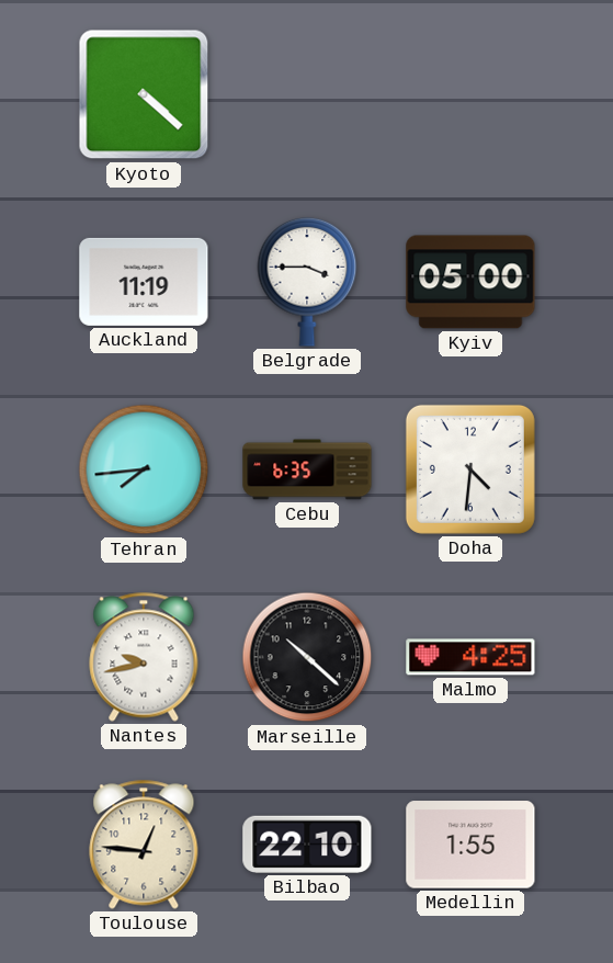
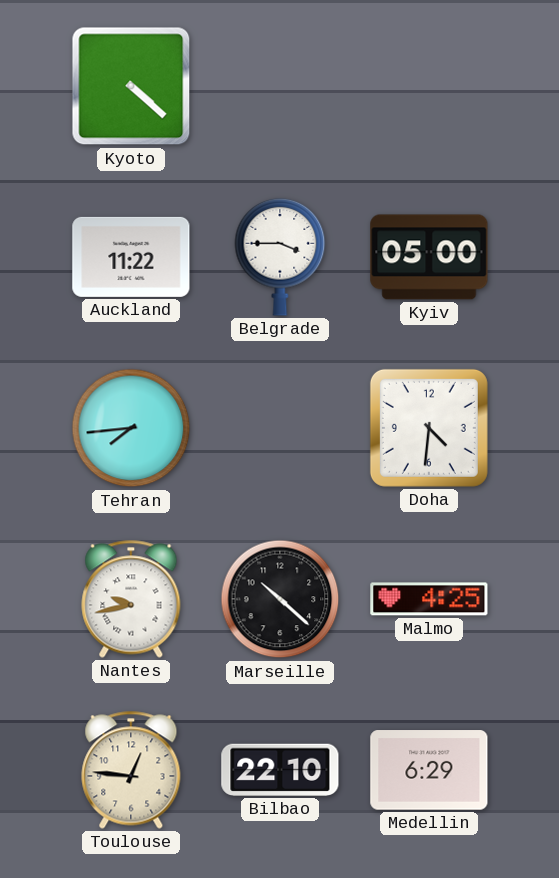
Auckland: 11:19 -> 11:22 (131, 257)
Cebu: 6:35 -> none (307, 469)
Medellin: 1:55 -> 6:29 (429, 770)
